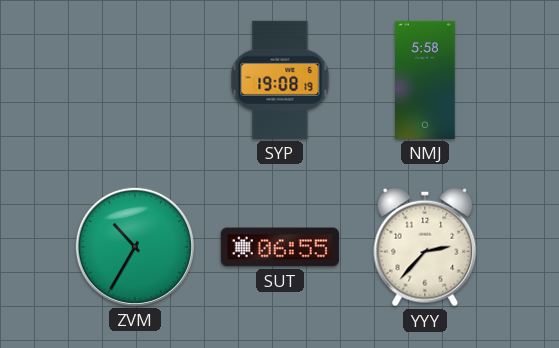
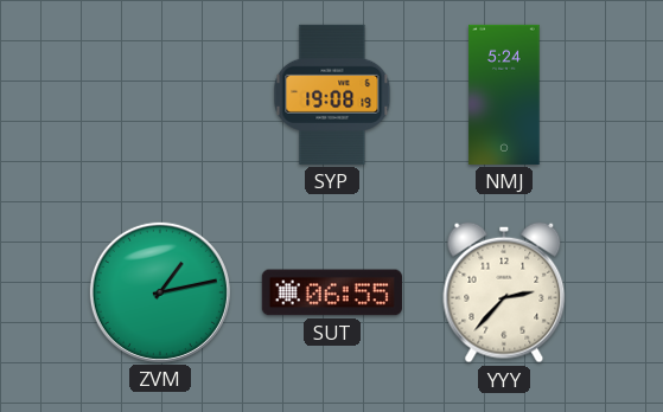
NMJ: 5:58 -> 5:24 (504, 95)
ZVM: 10:35 -> 1:13 (160, 292)
